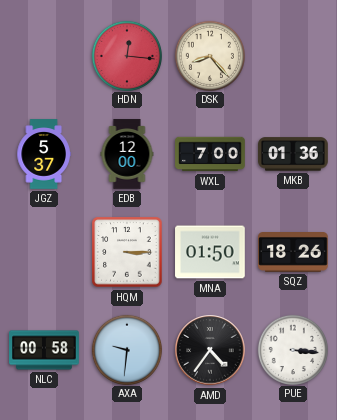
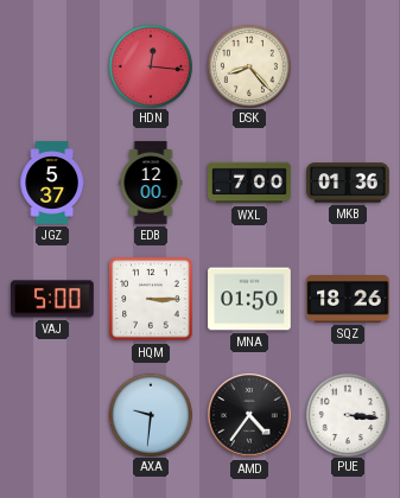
VAJ: none -> 5:00 (53, 299)
NLC: 00:58 -> none (44, 350)
